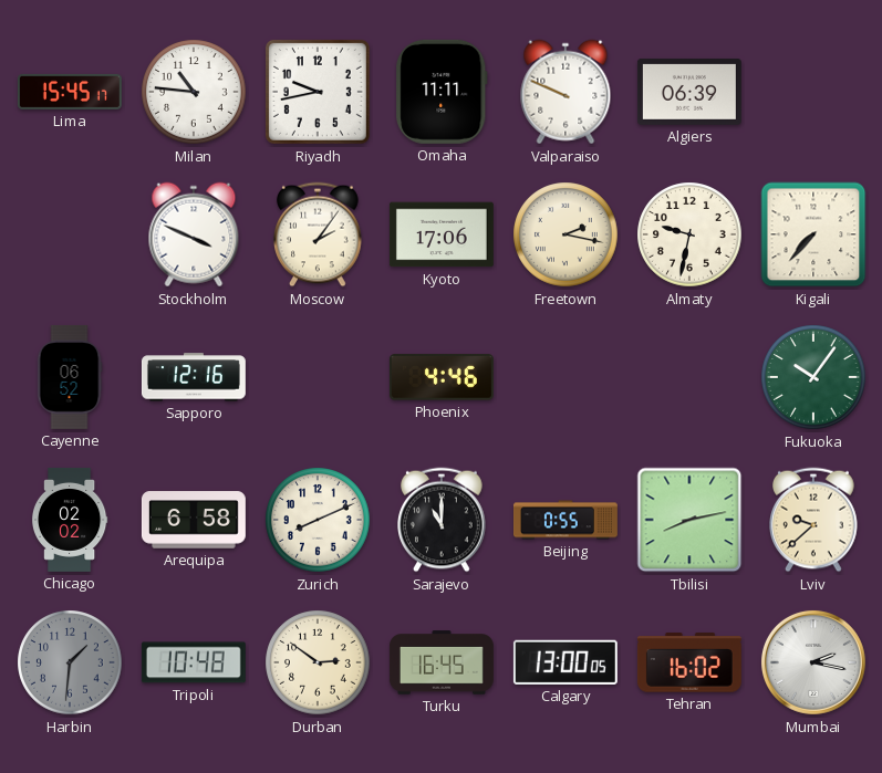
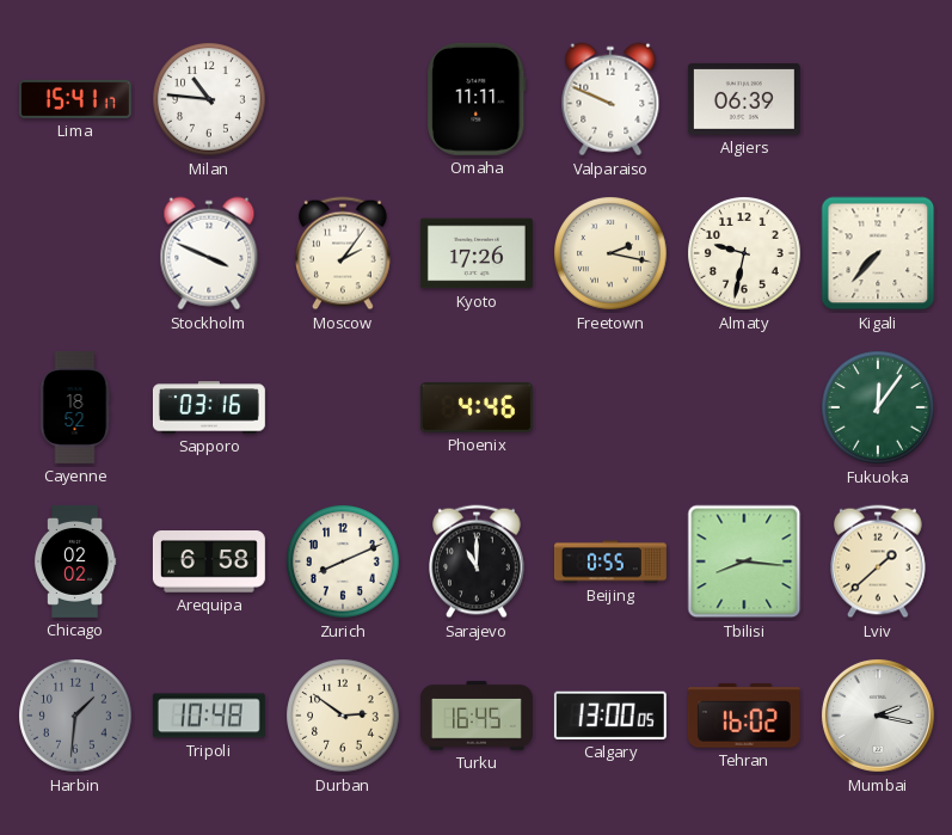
Lima: 15:45 -> 15:41 (75, 99)
Riyadh: 9:43 -> none (318, 92)
Kyoto: 17:06 -> 17:26 (477, 253)
Cayenne: 06:52 -> 18:52 (75, 407)
Sapporo: 12:16 -> 03:16 (209, 407)
Fukuoka: 10:06 -> 12:06 (878, 407)
Tbilisi: 8:13 -> 8:16 (744, 561)
Lviv: 9:38 -> 1:38 (878, 561)
